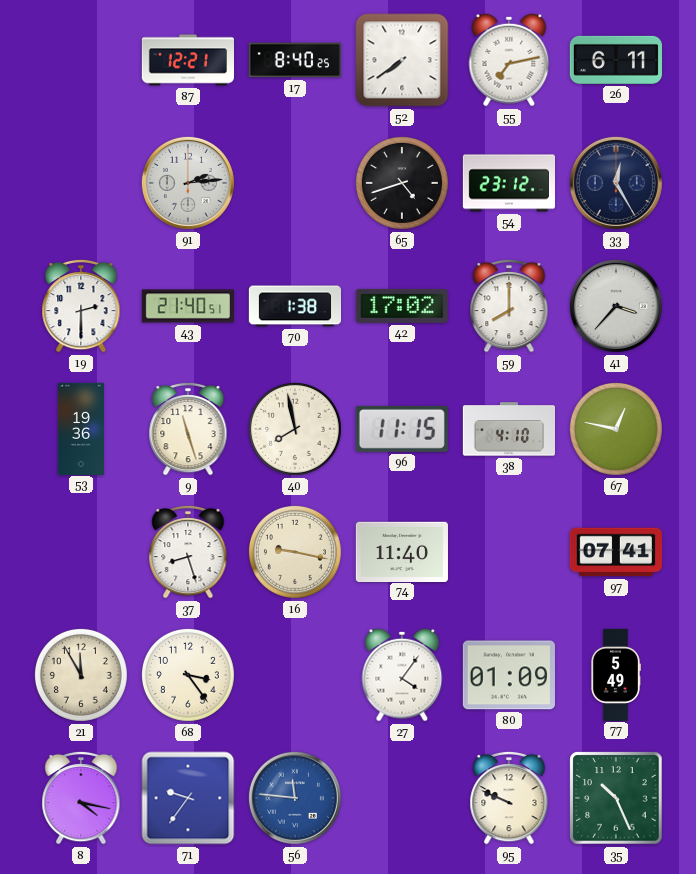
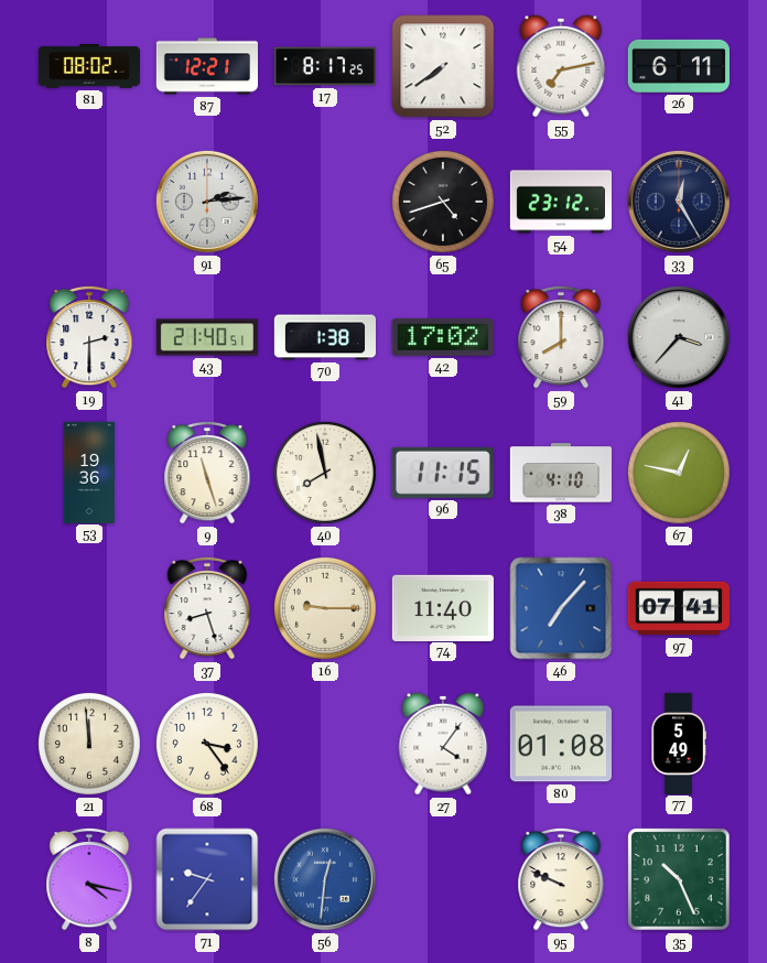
81: none -> 08:02 (88, 67)
17: 8:40 -> 8:17 (324, 66)
16: 9:17 -> 9:15 (325, 608)
46: none -> 7:07 (561, 608)
21: 11:55 -> 11:59 (89, 744)
80: 01:09 -> 01:08 (561, 744)
56: 11:46 -> 12:31 (325, 879)
